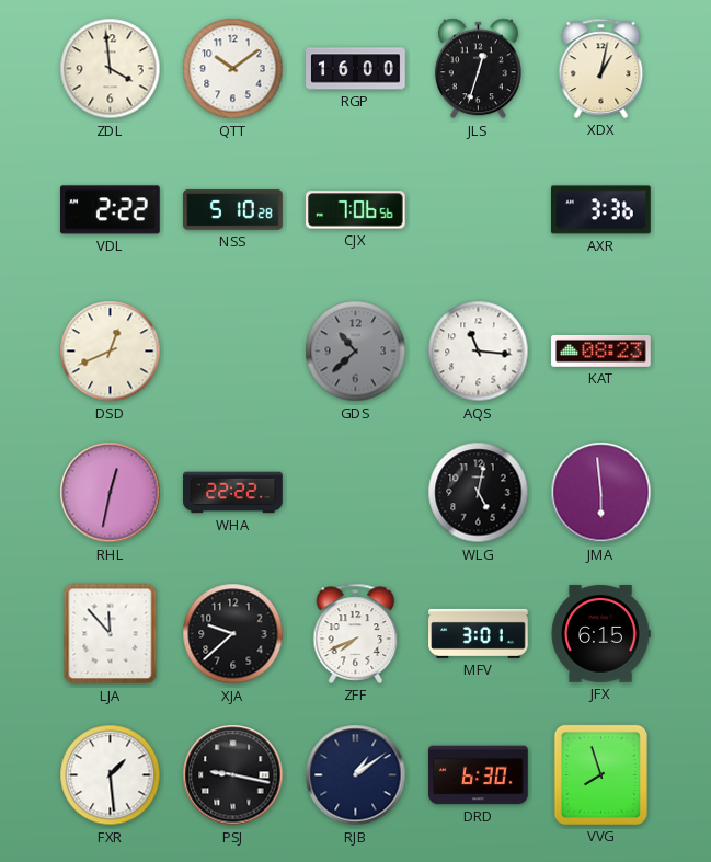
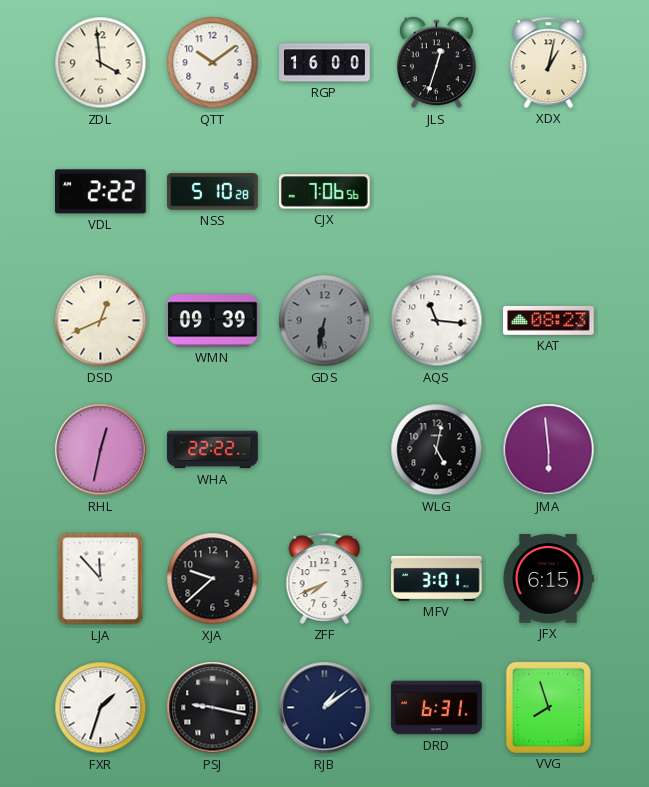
AXR: 3:36 -> none (601, 210)
WMN: none -> 09:39 (213, 321)
GDS: 10:38 -> 6:32 (325, 321)
FXR: 1:29 -> 1:33 (101, 708)
DRD: 6:30 -> 6:31 (437, 708)
